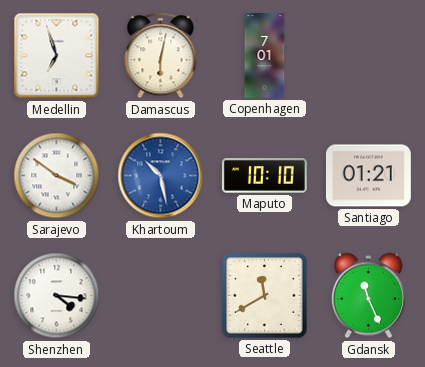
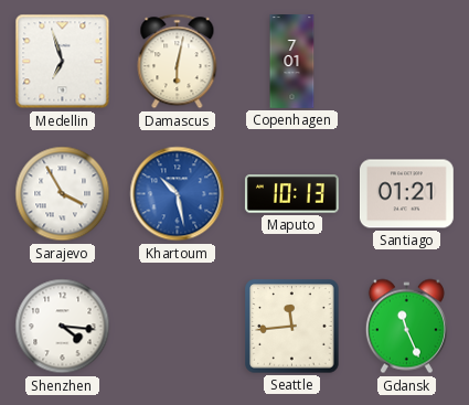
Sarajevo: 3:51 -> 3:55 (63, 194)
Maputo: 10:10 -> 10:13 (291, 194)
Seattle: 11:40 -> 11:44 (292, 327)
